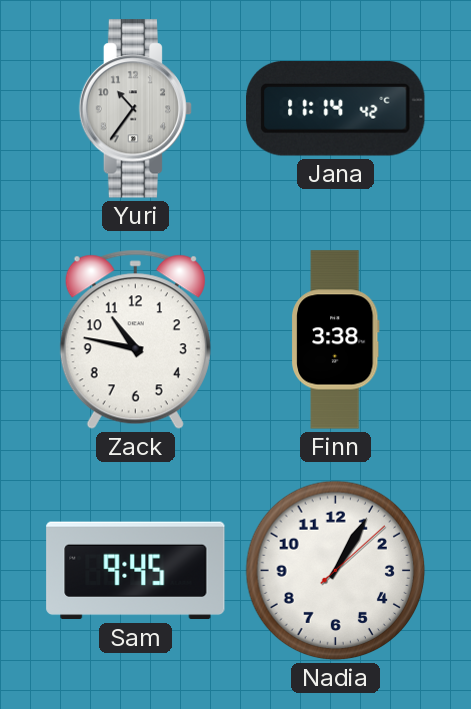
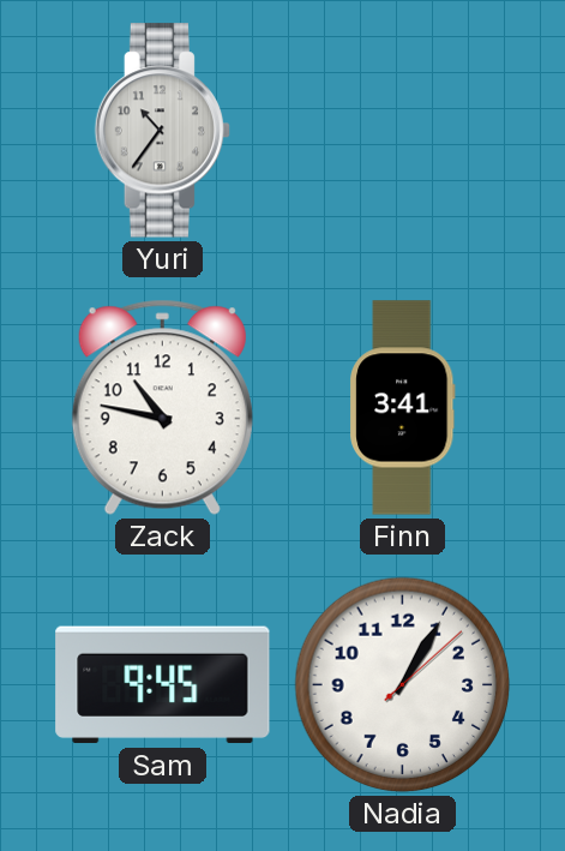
Jana: 11:14 -> none (336, 108)
Finn: 3:38 -> 3:41 (403, 408)
